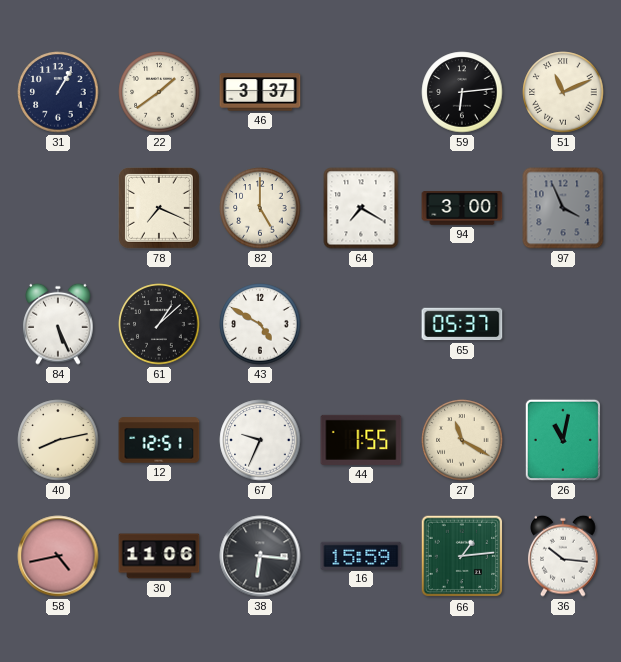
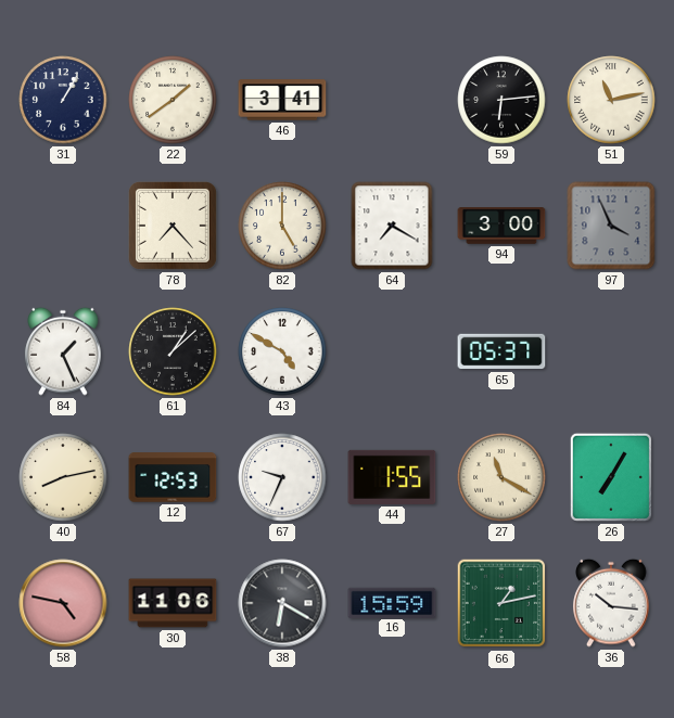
46: 3:37 -> 3:41 (282, 100)
51: 11:11 -> 11:13 (611, 100)
78: 7:19 -> 7:23 (173, 226)
84: 5:26 -> 1:26 (63, 351)
12: 12:51 -> 12:53 (173, 477)
26: 11:02 -> 7:05 (611, 477)
58: 4:43 -> 4:47 (63, 603)
38: 6:16 -> 6:20 (282, 603)
66: 1:14 -> 1:13 (501, 603)
